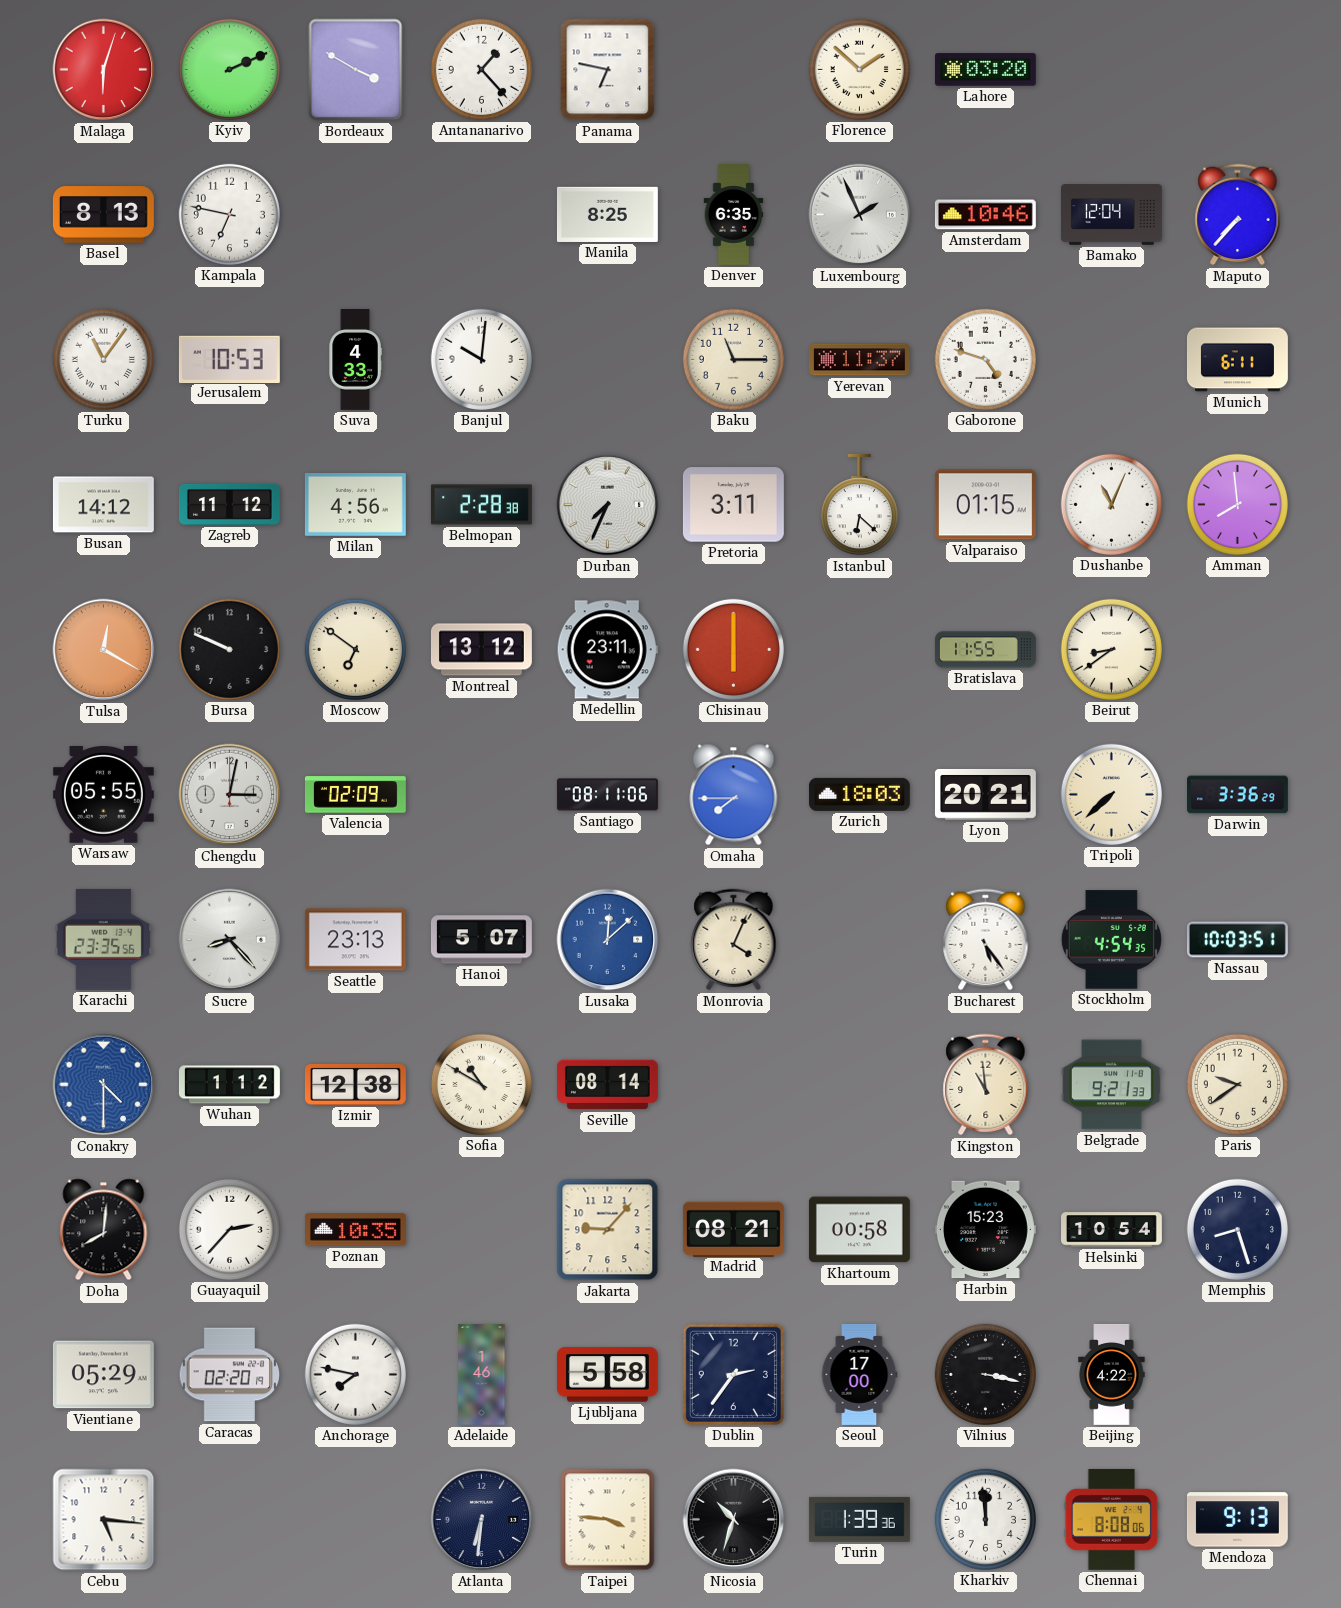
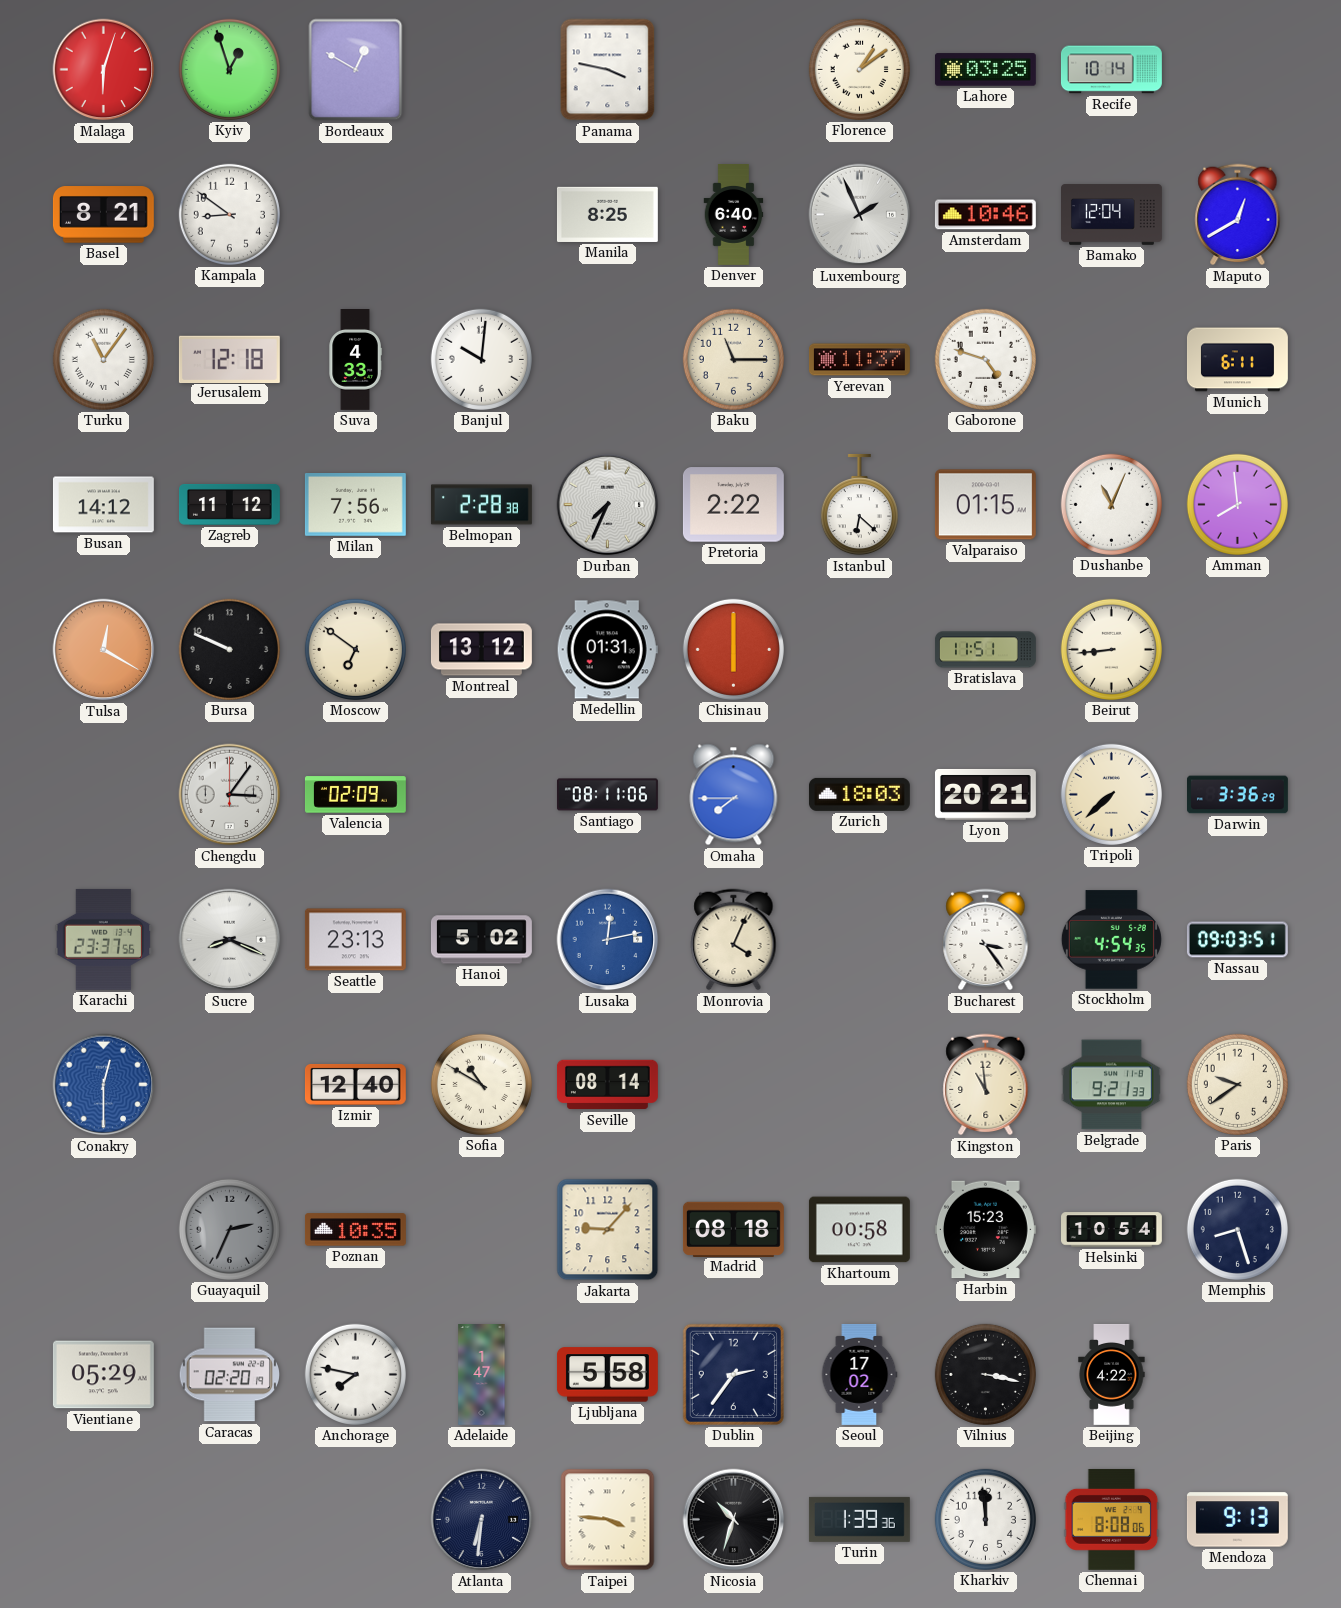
Kyiv: 2:11 -> 12:57 (229, 69)
Bordeaux: 3:50 -> 12:50 (356, 70)
Antananarivo: 1:23 -> none (481, 69)
Panama: 6:47 -> 3:47 (608, 70)
Florence: 1:52 -> 1:09 (859, 69)
Lahore: 03:20 -> 03:25 (985, 70)
Recife: none -> 10:14 (1111, 70)
Basel: 8:13 -> 8:21 (103, 215)
Kampala: 6:47 -> 8:51 (229, 214)
Denver: 6:35 -> 6:40 (734, 215)
Maputo: 7:37 -> 12:40 (1238, 215)
Jerusalem: 10:53 -> 12:18 (229, 359)
Milan: 4:56 -> 7:56 (355, 505)
Pretoria: 3:11 -> 2:22 (733, 505)
Medellin: 23:11 -> 01:31 (607, 650)
Bratislava: 11:55 -> 11:51 (985, 650)
Beirut: 8:39 -> 8:44 (1111, 649)
Warsaw: 05:55 -> none (103, 795)
Chengdu: 3:02 -> 3:06 (230, 795)
Karachi: 23:35 -> 23:37 (104, 939)
Sucre: 8:23 -> 8:19 (230, 940)
Hanoi: 5:07 -> 5:02 (481, 940)
Lusaka: 12:08 -> 12:13 (608, 940)
Bucharest: 5:24 -> 3:24 (986, 940)
Nassau: 10:03 -> 09:03 (1237, 940)
Conakry: 4:30 -> 12:30 (104, 1085)
Wuhan: 1:12 -> none (230, 1085)
Izmir: 12:38 -> 12:40 (355, 1084)
Doha: 8:01 -> none (104, 1230)
Guayaquil: 2:37 -> 2:34 (229, 1229)
Guayaquil dial: white -> grey (229, 1229)
Madrid: 08:21 -> 08:18 (733, 1229)
Adelaide: 1:46 -> 1:47 (482, 1375)
Seoul: 17:00 -> 17:02 (859, 1374)
Cebu: 5:16 -> none (104, 1520)
